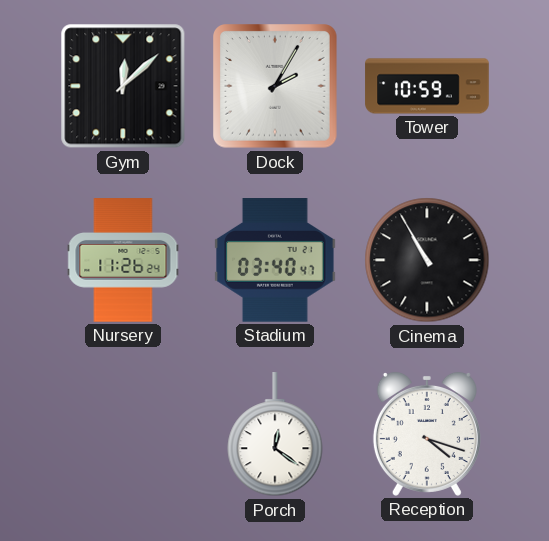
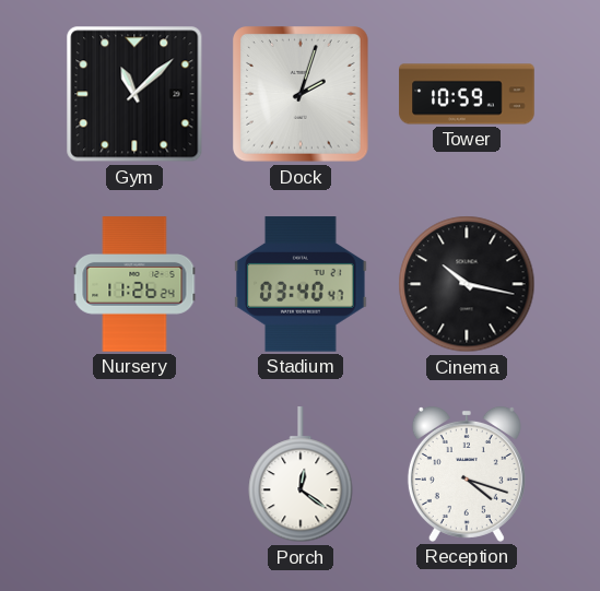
Gym: 12:08 -> 11:08 (134, 94)
Dock: 2:05 -> 2:03 (301, 94)
Cinema: 10:55 -> 10:17 (467, 284)
